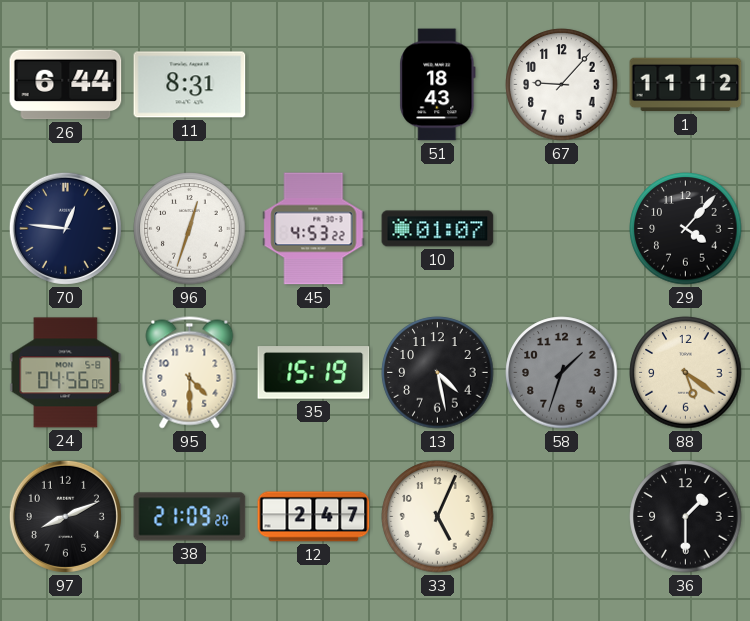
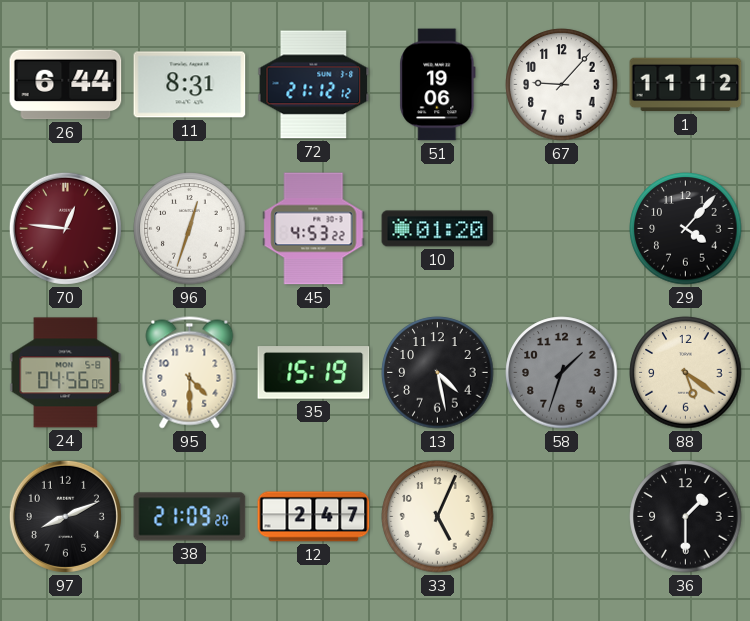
72: none -> 21:12 (314, 85)
51: 18:43 -> 19:06 (438, 85)
70 dial: navy -> burgundy (65, 228)
10: 01:07 -> 01:20 (438, 229)
